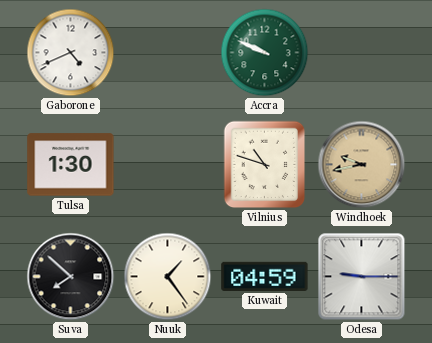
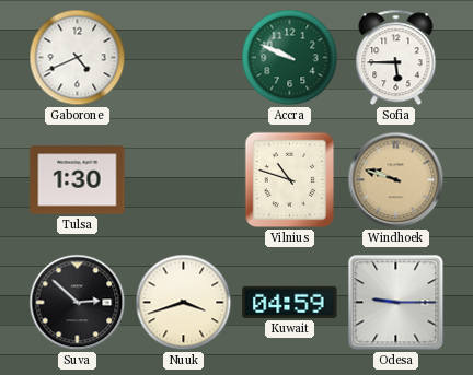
Sofia: none -> 5:45 (396, 58)
Windhoek: 9:43 -> 9:48 (396, 180)
Suva: 7:52 -> 2:52 (78, 303)
Nuuk: 1:24 -> 3:42 (184, 303)
